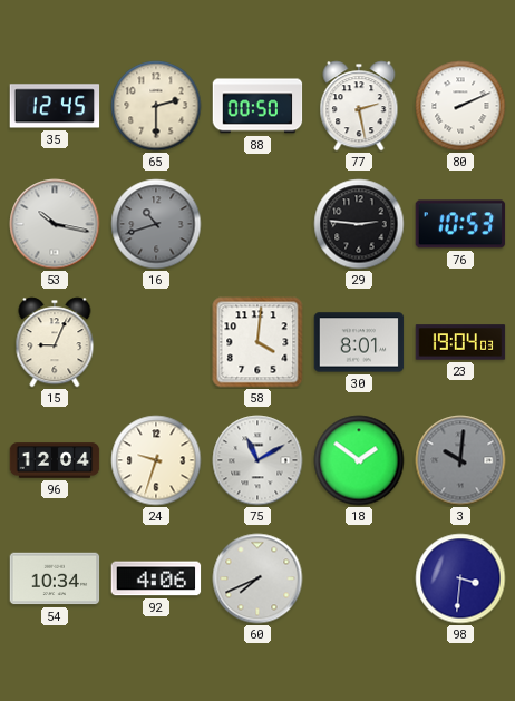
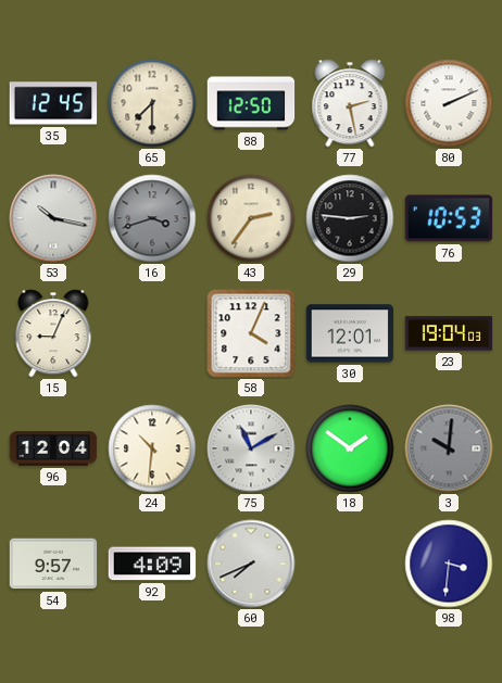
65: 2:30 -> 7:30 (152, 103)
88: 00:50 -> 12:50 (251, 103)
16: 10:42 -> 3:42 (152, 218)
43: none -> 2:36 (251, 218)
58: 4:01 -> 4:04 (251, 333)
30: 8:01 -> 12:01 (350, 333)
24: 9:33 -> 10:31 (152, 448)
54: 10:34 -> 9:57 (53, 564)
92: 4:06 -> 4:09 (152, 564)
